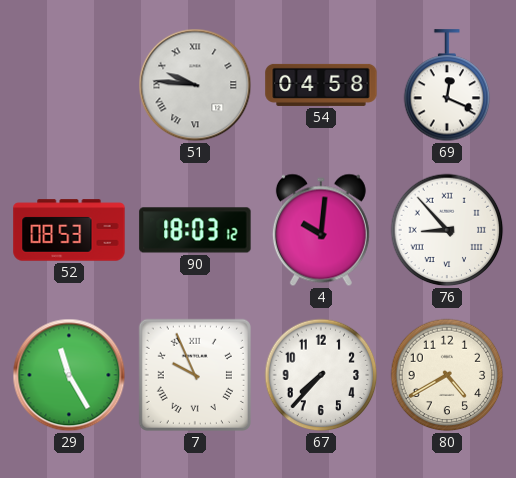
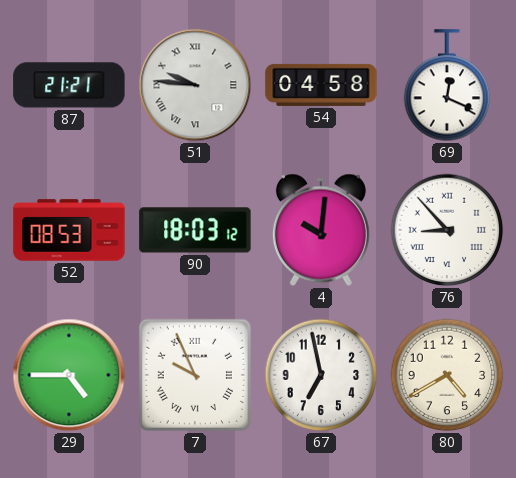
87: none -> 21:21 (69, 85)
29: 11:25 -> 4:45 (69, 375)
67: 7:37 -> 6:58 (321, 375)
